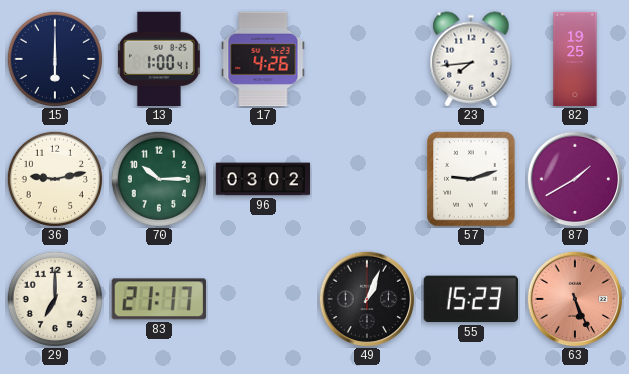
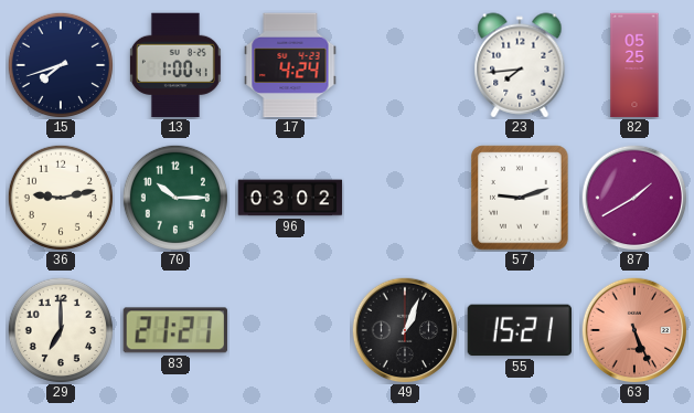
15: 6:00 -> 7:42 (61, 65)
17: 4:26 -> 4:24 (290, 65)
82: 19:25 -> 05:25 (634, 65)
83: 21:17 -> 21:21 (175, 330)
55: 15:23 -> 15:21 (519, 330)
